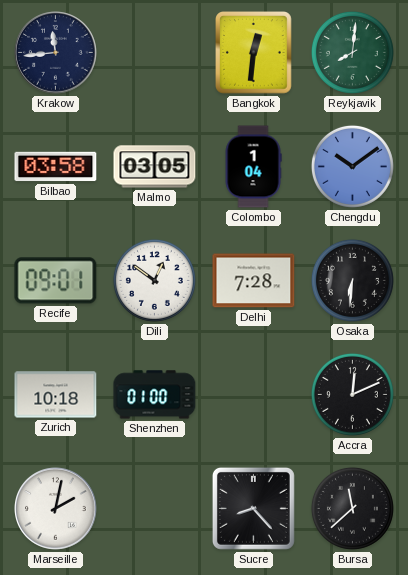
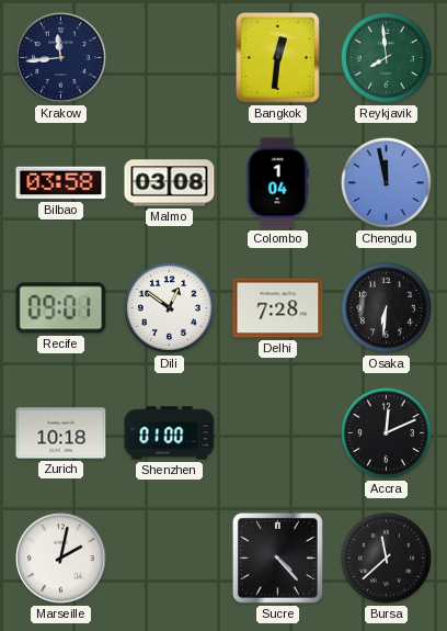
Reykjavik: 8:01 -> 7:59 (386, 57)
Malmo: 03:05 -> 03:08 (170, 183)
Chengdu: 10:09 -> 11:58 (386, 182)
Sucre: 8:23 -> 4:23 (277, 557)
